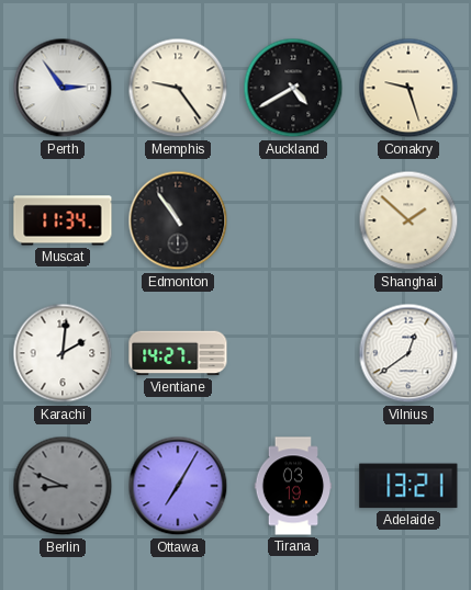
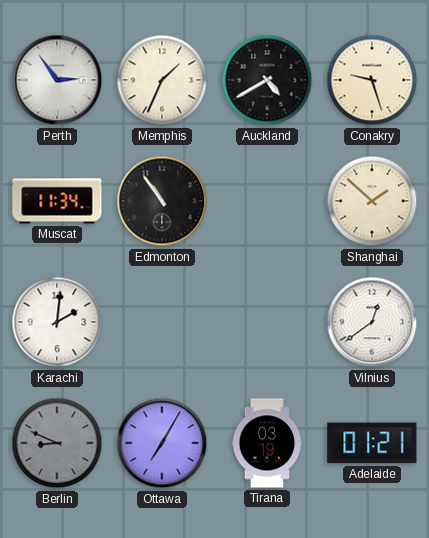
Memphis: 9:24 -> 1:34 (162, 80)
Vientiane: 14:27 -> none (178, 353)
Adelaide: 13:21 -> 01:21 (372, 443)
